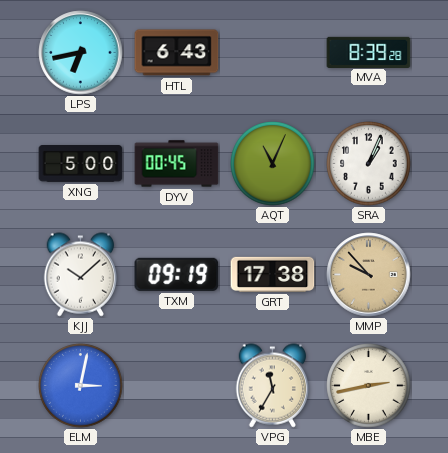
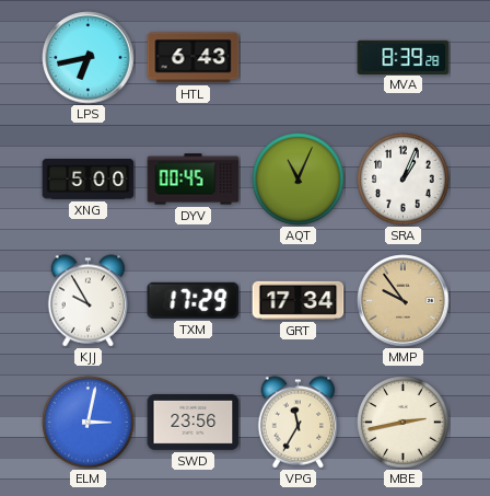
KJJ: 10:08 -> 9:55 (89, 301)
TXM: 09:19 -> 17:29 (194, 300)
GRT: 17:38 -> 17:34 (299, 300)
MMP: 9:53 -> 9:54 (404, 301)
SWD: none -> 23:56 (194, 422)
